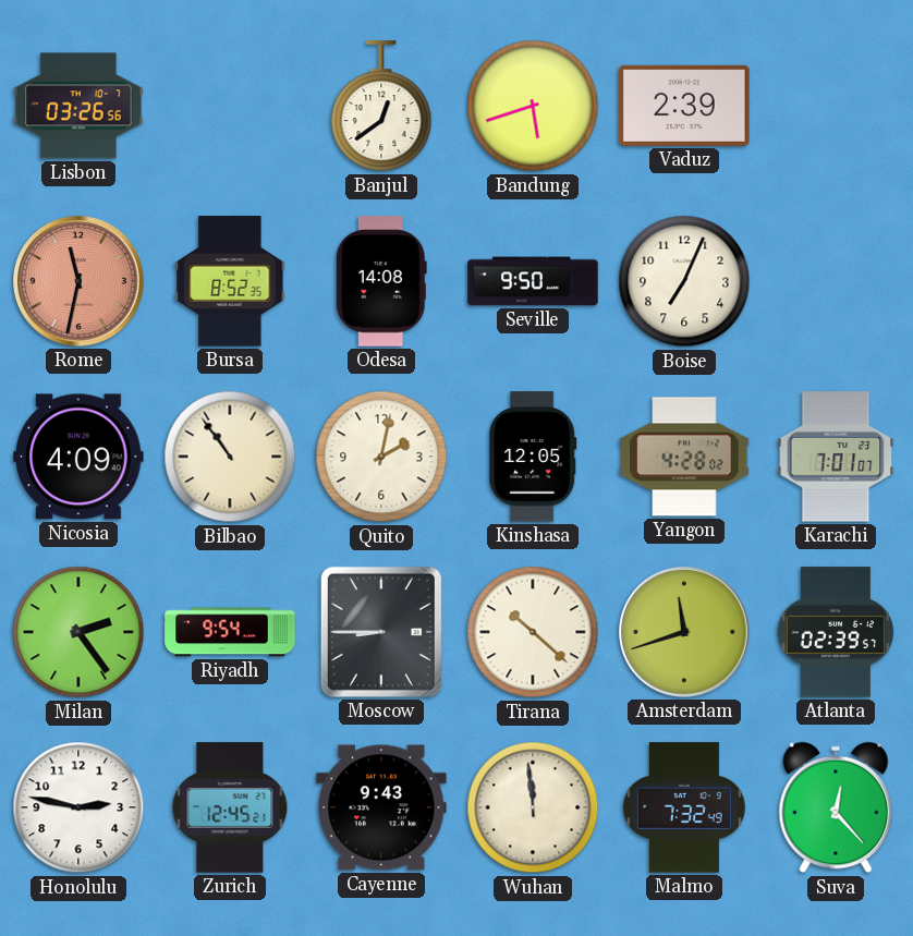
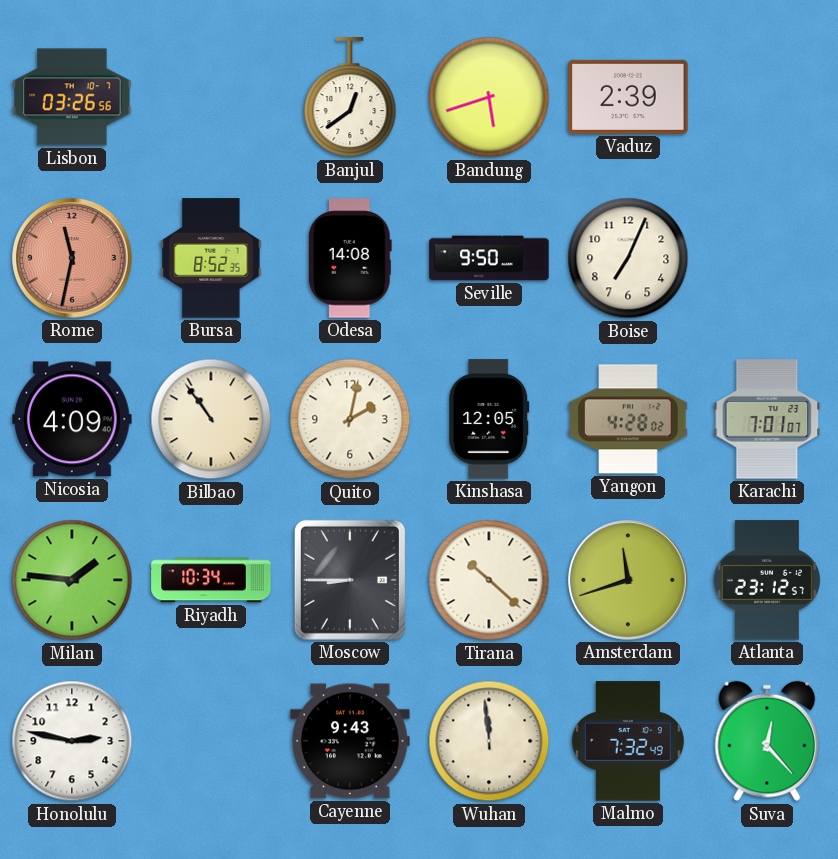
Milan: 2:24 -> 1:46 (72, 580)
Riyadh: 9:54 -> 10:34 (211, 580)
Atlanta: 02:39 -> 23:12 (767, 580)
Zurich: 12:45 -> none (230, 807)
